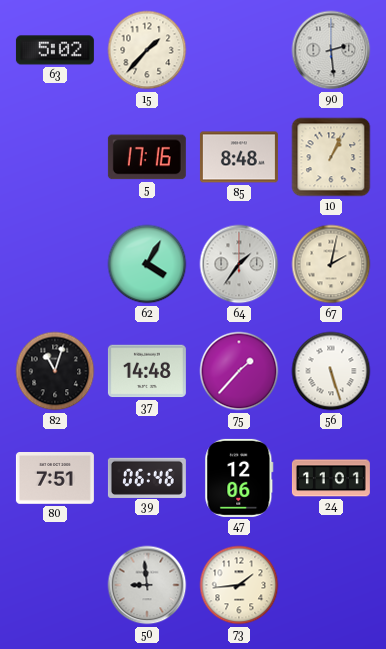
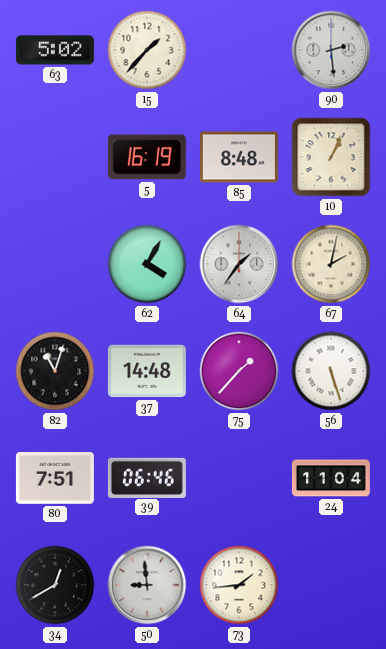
5: 17:16 -> 16:19 (147, 157)
47: 12:06 -> none (239, 478)
24: 11:01 -> 11:04 (331, 478)
34: none -> 12:40 (55, 585)
